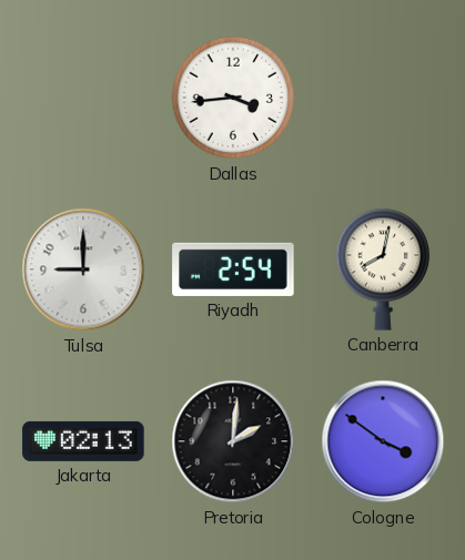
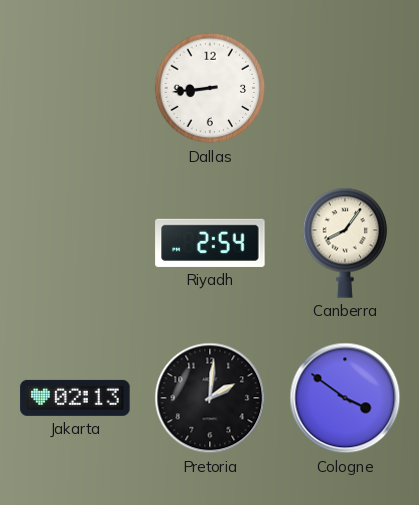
Dallas: 3:44 -> 8:44 (210, 88)
Tulsa: 9:00 -> none (83, 269)
Canberra: 8:02 -> 8:06 (345, 243)
